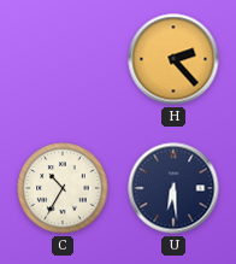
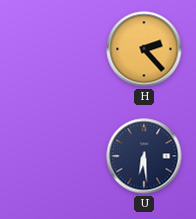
C: 10:35 -> none (63, 188)
